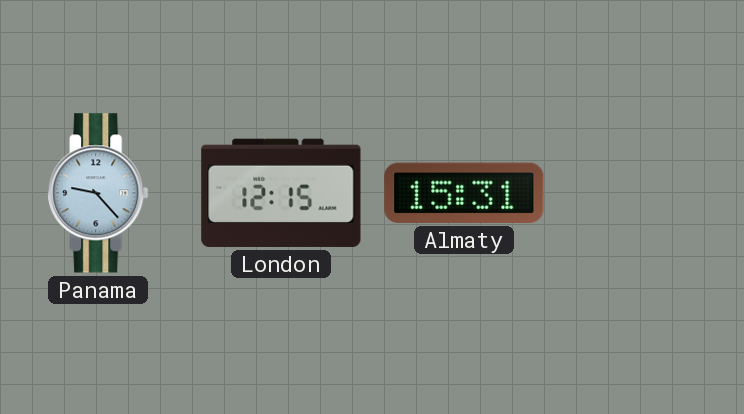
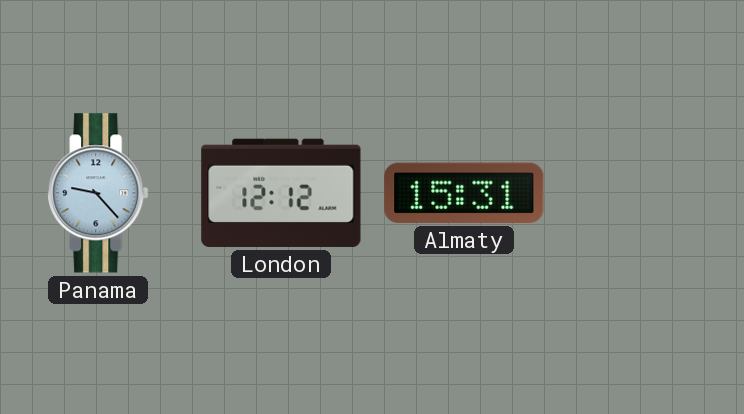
London: 12:15 -> 12:12 (281, 193)
